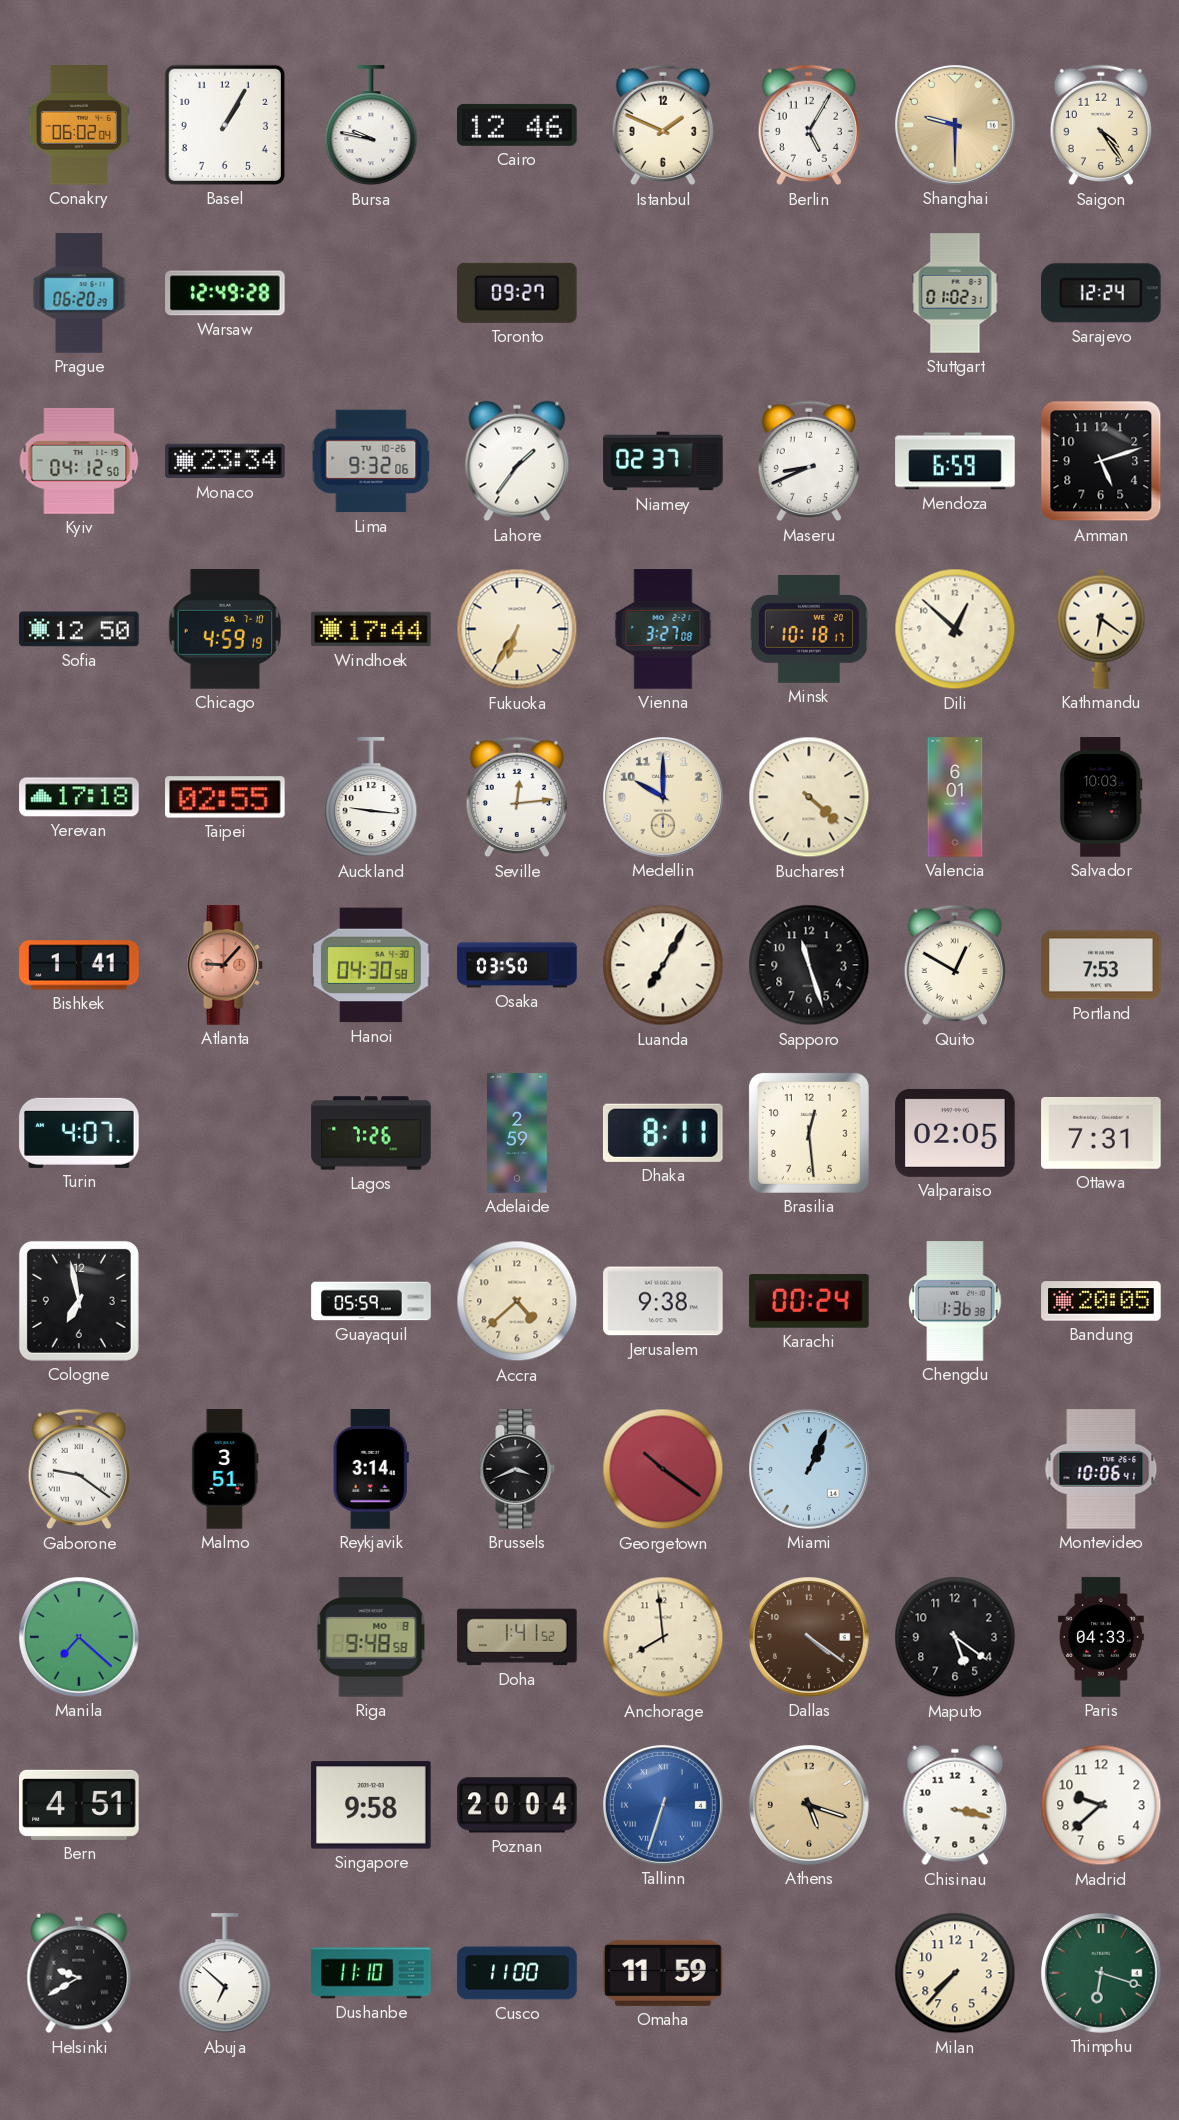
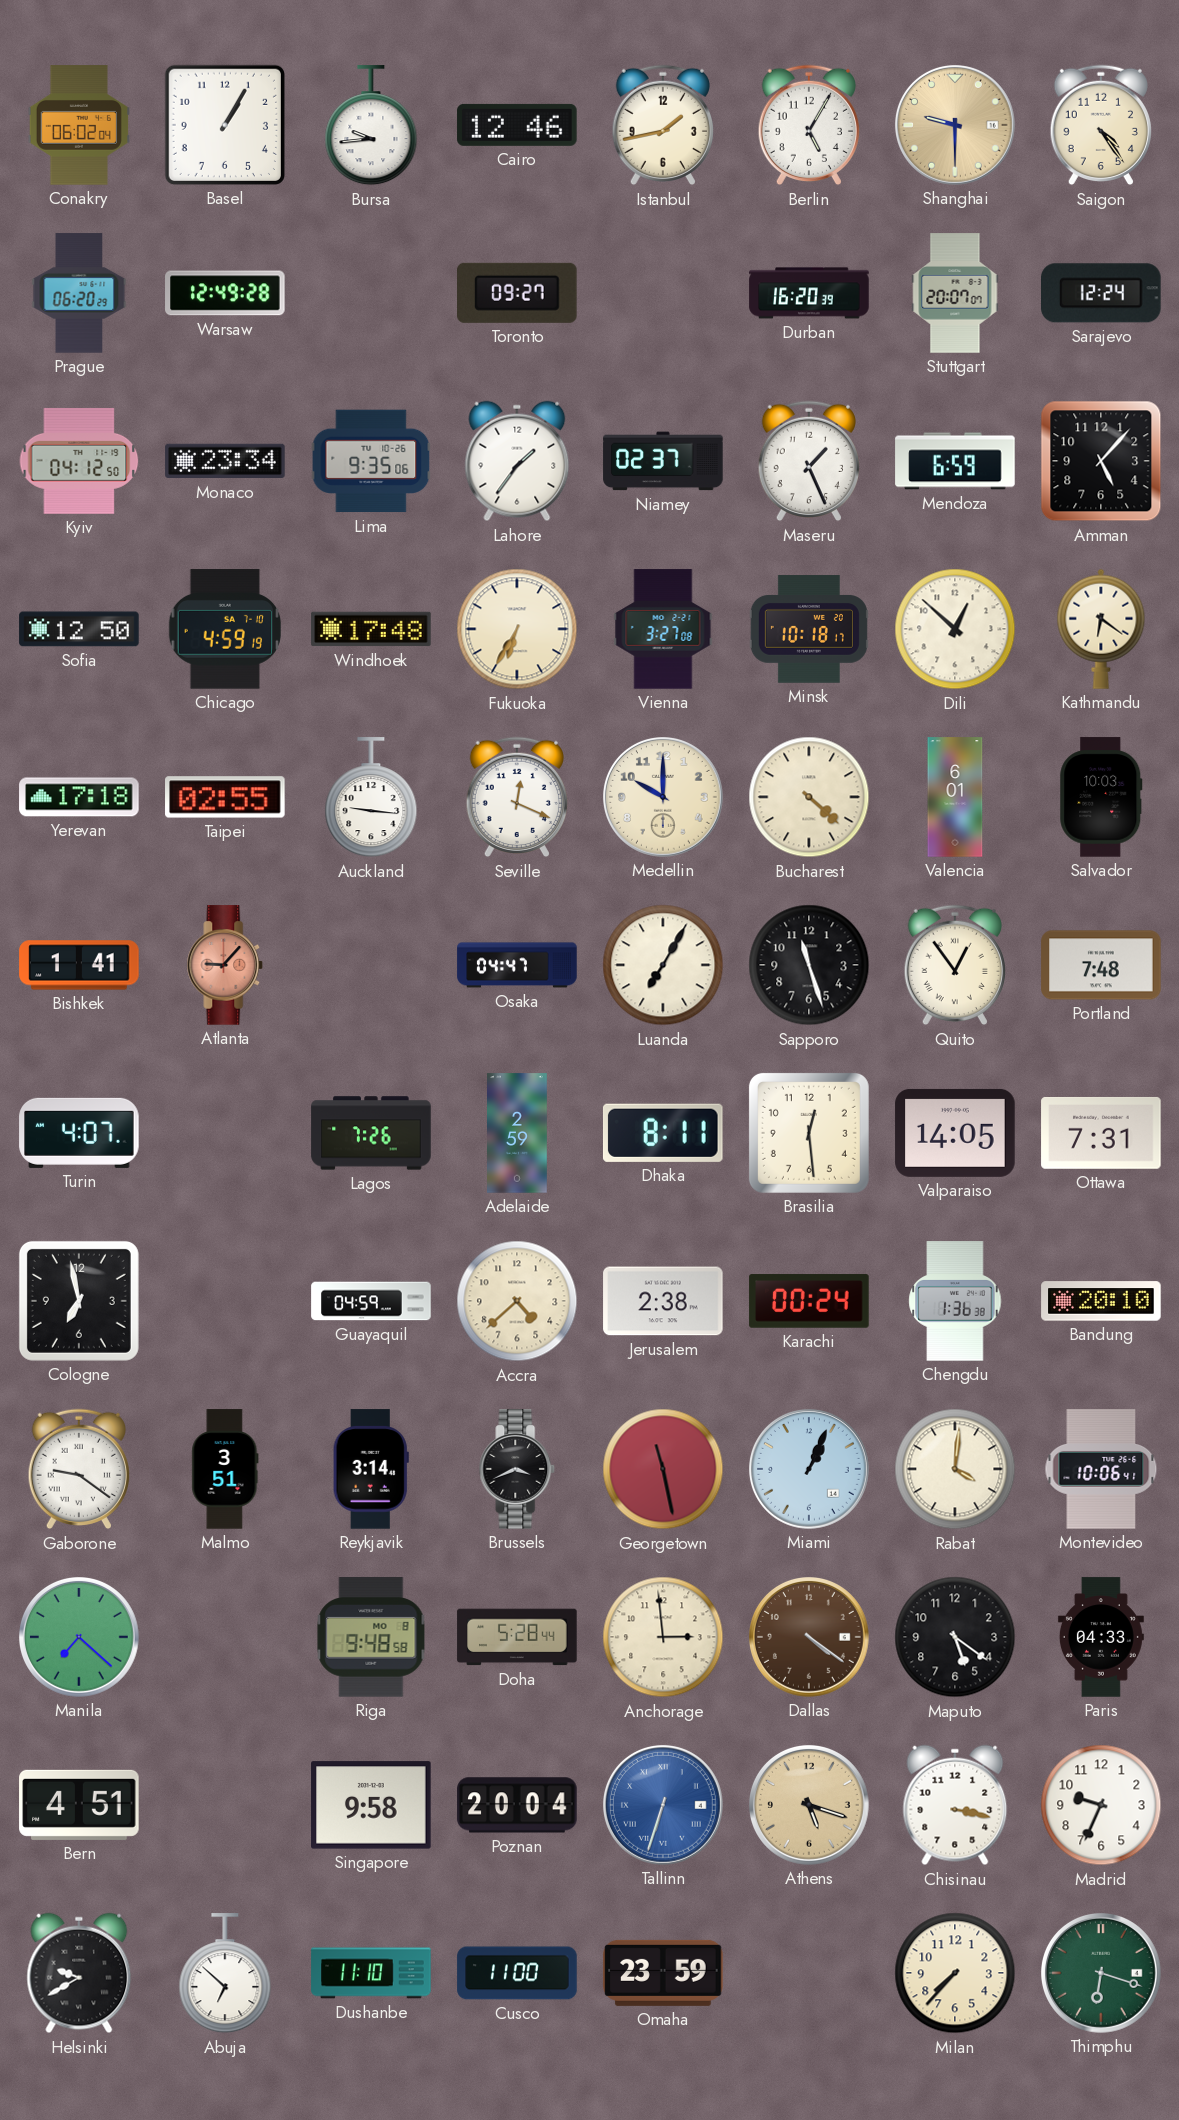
Bursa: 9:47 -> 9:44 (371, 126)
Istanbul: 1:49 -> 1:43 (663, 125)
Durban: none -> 16:20 (809, 293)
Stuttgart: 01:02 -> 20:07 (955, 293)
Lima: 9:32 -> 9:35 (371, 461)
Maseru: 8:41 -> 1:26 (809, 461)
Amman: 5:12 -> 5:07 (1101, 461)
Windhoek: 17:44 -> 17:48 (371, 629)
Seville: 12:14 -> 12:19 (517, 797)
Hanoi: 04:30 -> none (371, 965)
Osaka: 03:50 -> 04:47 (517, 965)
Quito: 12:50 -> 12:54 (955, 965)
Portland: 7:53 -> 7:48 (1101, 965)
Valparaiso: 02:05 -> 14:05 (955, 1133)
Guayaquil: 05:59 -> 04:59 (371, 1301)
Jerusalem: 9:38 -> 2:38 (663, 1301)
Bandung: 20:05 -> 20:10 (1101, 1301)
Georgetown: 10:21 -> 11:28 (663, 1469)
Rabat: none -> 4:01 (955, 1469)
Doha: 1:41 -> 5:28 (517, 1637)
Anchorage: 7:59 -> 2:59 (663, 1637)
Madrid: 9:38 -> 9:34 (1101, 1805)
Omaha: 11:59 -> 23:59 (663, 1973)
